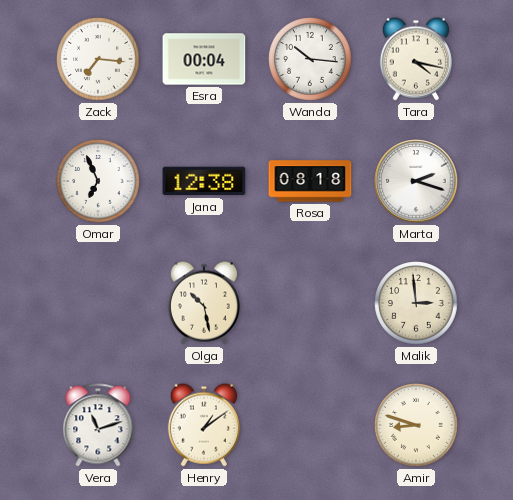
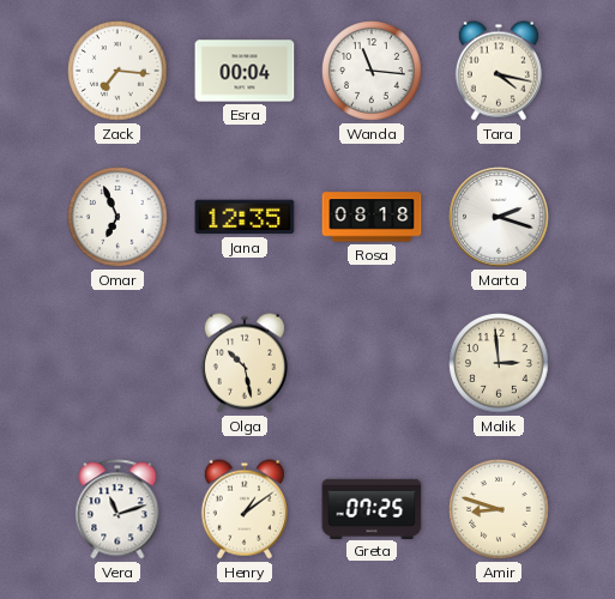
Wanda: 10:16 -> 11:16 (372, 71)
Jana: 12:38 -> 12:35 (245, 217)
Greta: none -> 07:25 (372, 508)
